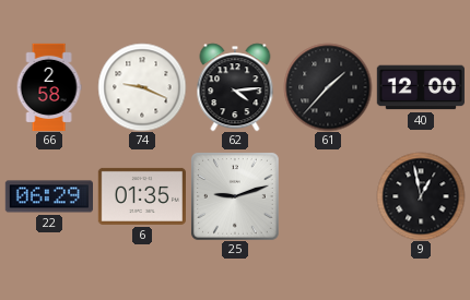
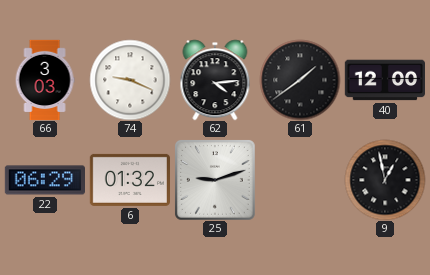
66: 2:58 -> 3:03 (45, 80)
61: 1:37 -> 1:39 (300, 80)
6: 01:35 -> 01:32 (129, 180)
